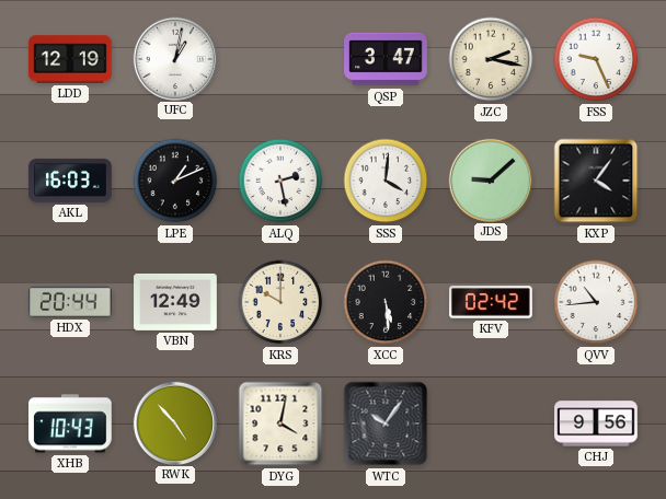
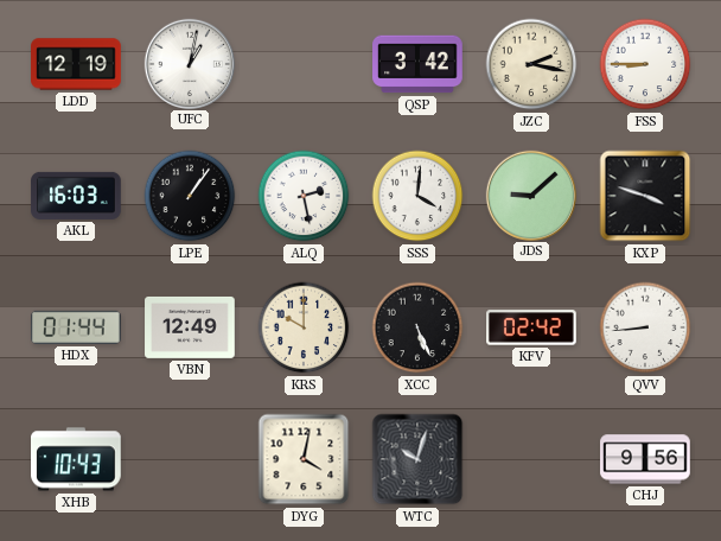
QSP: 3:47 -> 3:42 (417, 64)
FSS: 9:26 -> 8:45 (645, 64)
LPE: 1:11 -> 1:06 (190, 196)
KXP: 4:06 -> 3:48 (645, 196)
HDX: 20:44 -> 01:44 (77, 327)
XCC: 5:29 -> 5:26 (417, 327)
QVV: 10:44 -> 8:44 (645, 327)
RWK: 4:53 -> none (174, 422)
WTC: 10:06 -> 10:03 (417, 459)
